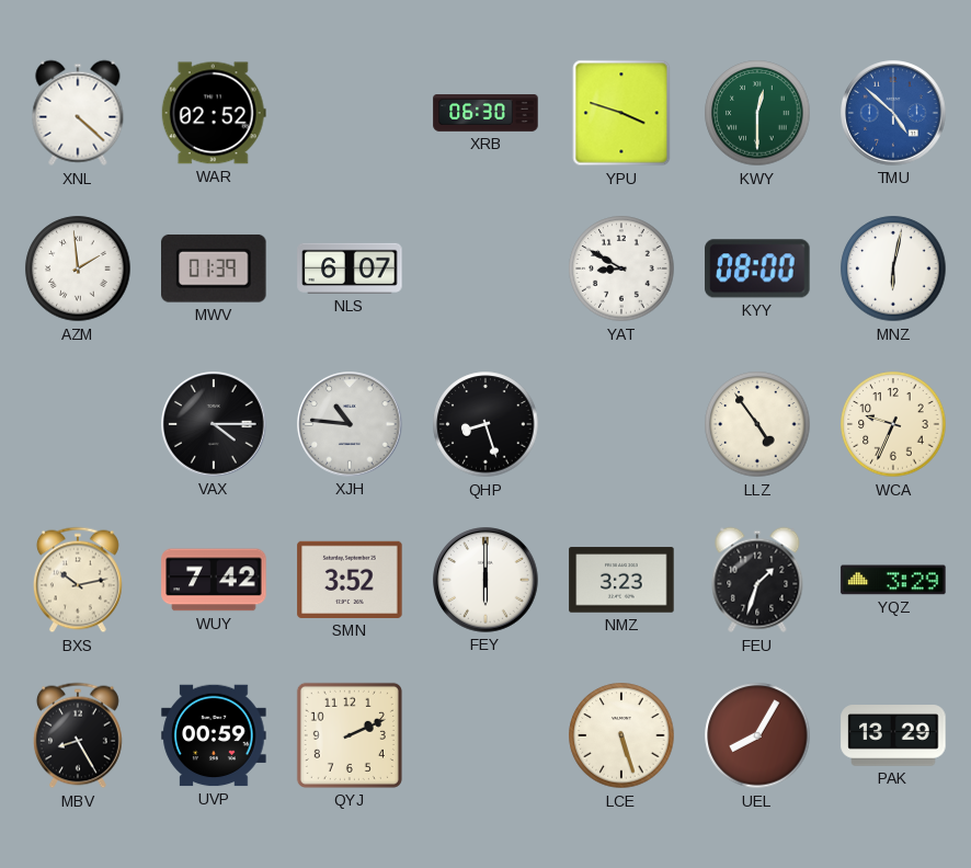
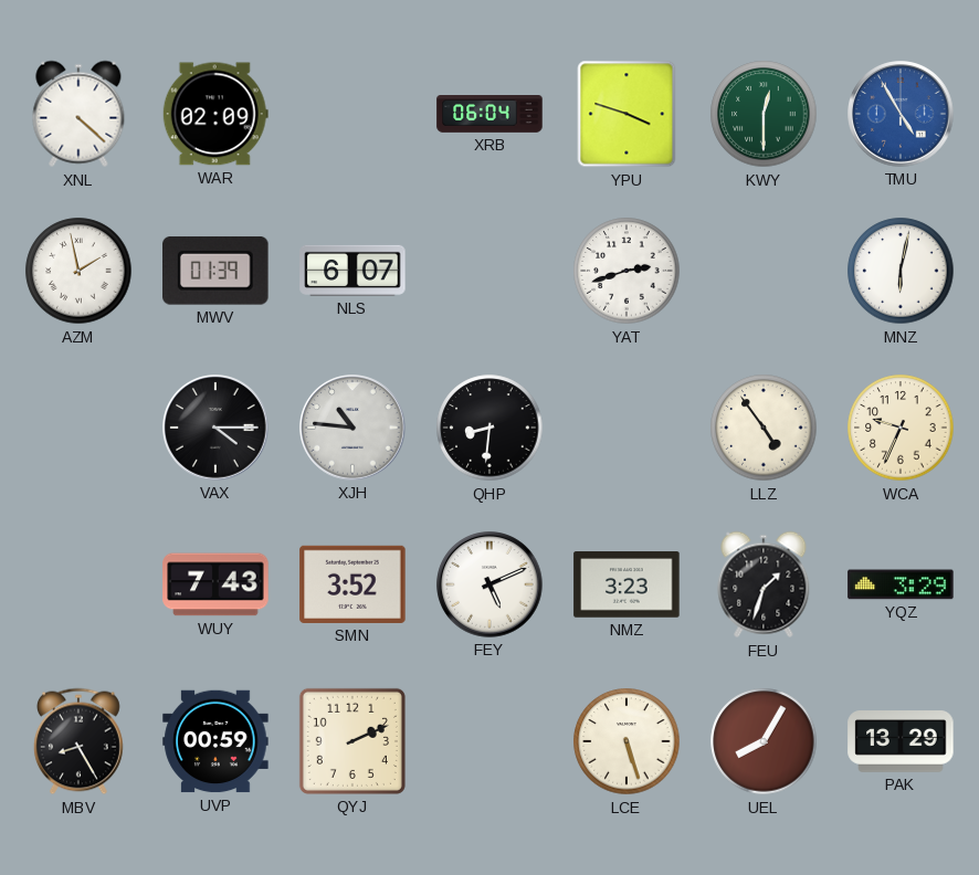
WAR: 02:52 -> 02:09 (215, 114)
XRB: 06:30 -> 06:04 (490, 115)
TMU: 4:52 -> 4:55 (901, 114)
AZM: 1:59 -> 1:58 (78, 271)
YAT: 8:50 -> 2:42 (627, 271)
KYY: 08:00 -> none (757, 269)
QHP: 8:27 -> 8:31 (490, 428)
BXS: 10:13 -> none (78, 580)
WUY: 7:42 -> 7:43 (215, 584)
FEY: 6:00 -> 5:11 (490, 584)
